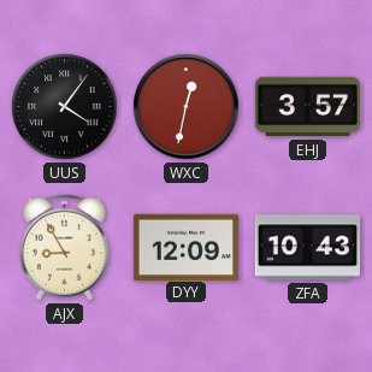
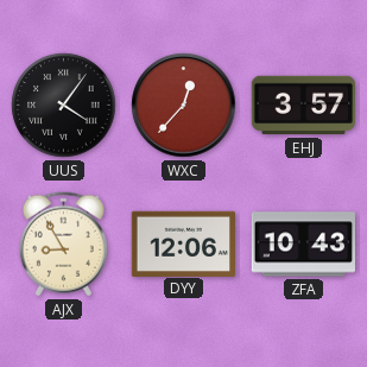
WXC: 12:32 -> 12:37 (184, 106)
DYY: 12:09 -> 12:06 (183, 243)
